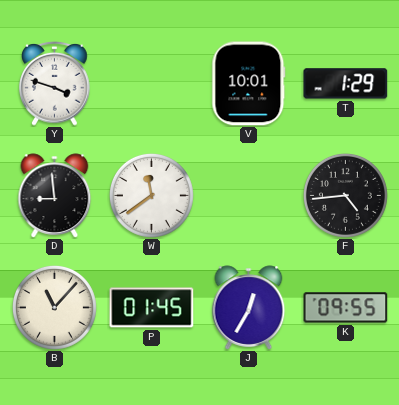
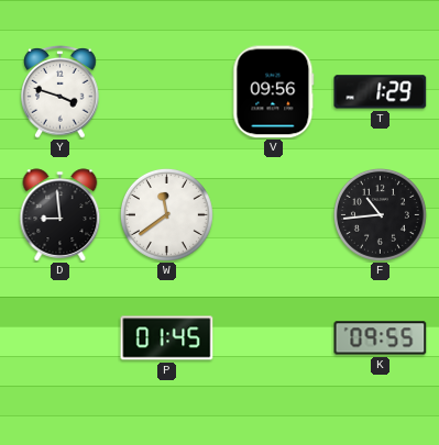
V: 10:01 -> 09:56 (274, 92)
F: 4:44 -> 10:44 (380, 214)
B: 11:07 -> none (54, 307)
J: 12:35 -> none (249, 308)
